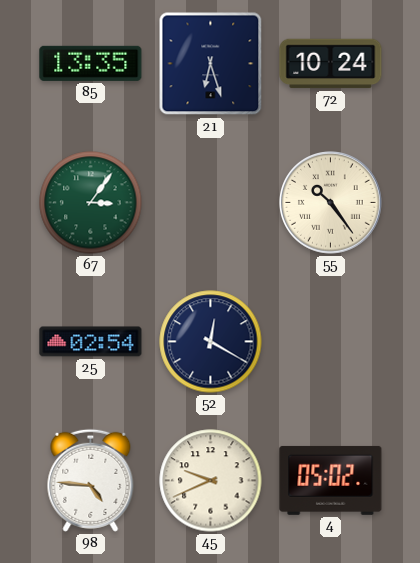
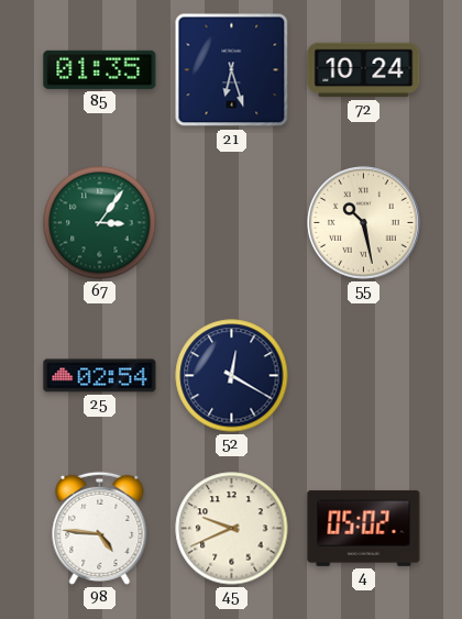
85: 13:35 -> 01:35 (100, 69)
55: 10:24 -> 10:28 (364, 223)
